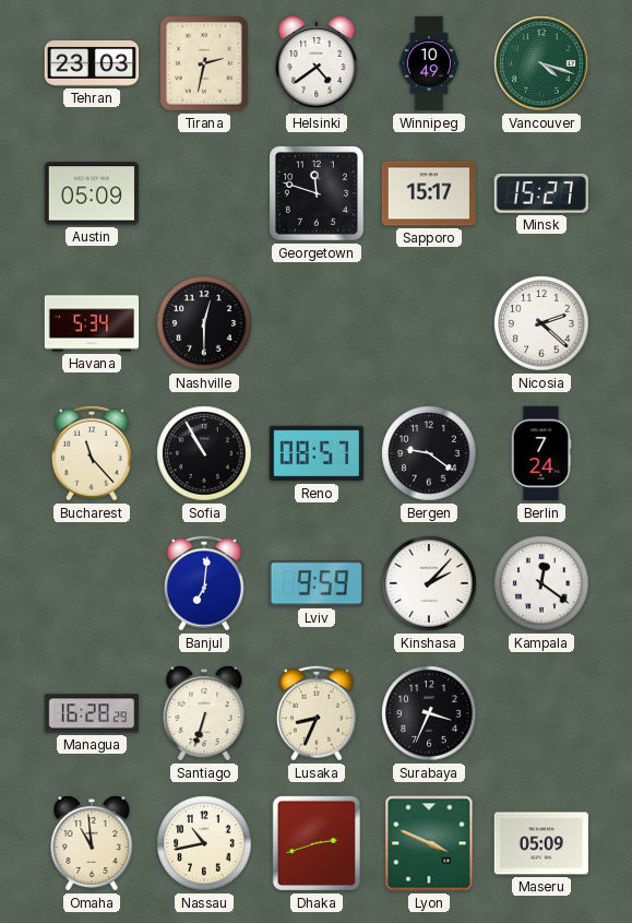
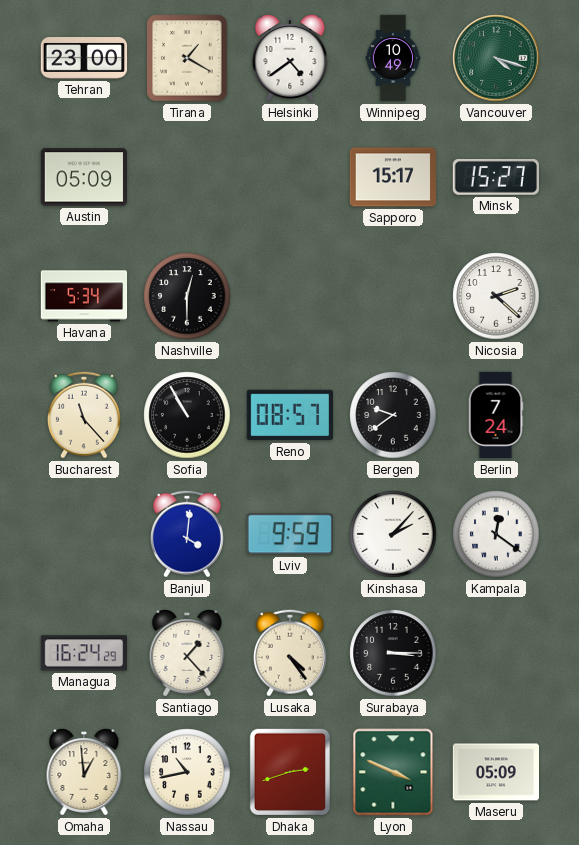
Tehran: 23:03 -> 23:00 (84, 59)
Tirana: 2:32 -> 1:20 (187, 58)
Georgetown: 11:48 -> none (317, 193)
Bergen: 9:21 -> 9:39 (393, 415)
Banjul: 7:01 -> 4:01 (187, 534)
Managua: 16:28 -> 16:24 (83, 653)
Santiago: 6:33 -> 1:23 (187, 654)
Lusaka: 8:34 -> 4:24 (290, 653)
Surabaya: 3:34 -> 3:15 (393, 653)
Omaha: 10:59 -> 12:59 (84, 773)
